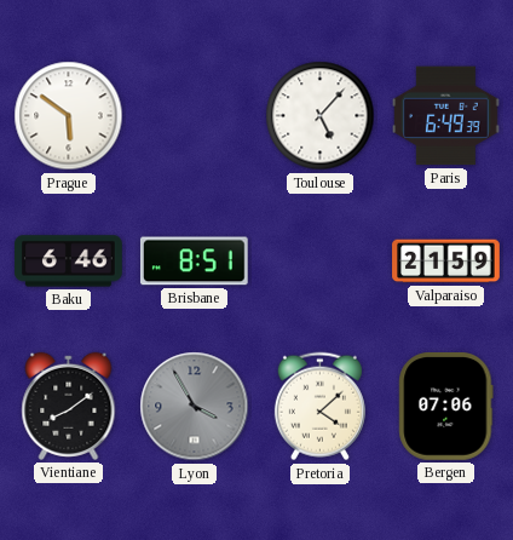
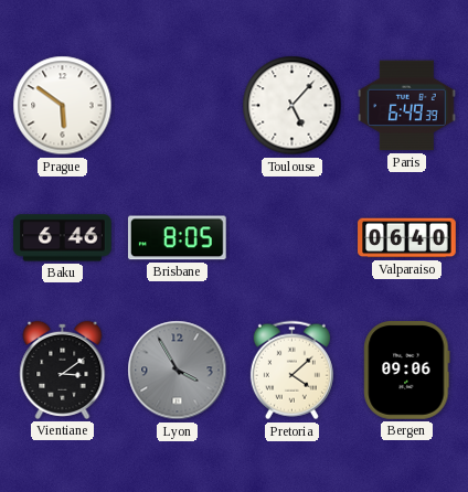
Brisbane: 8:51 -> 8:05 (177, 238)
Valparaiso: 21:59 -> 06:40 (407, 238)
Vientiane: 8:09 -> 3:09 (63, 370)
Bergen: 07:06 -> 09:06 (407, 371)
